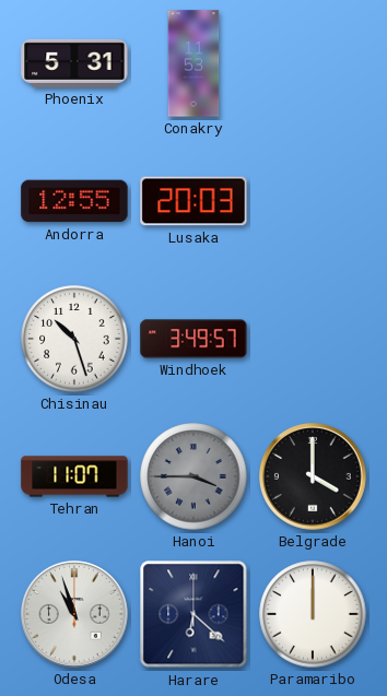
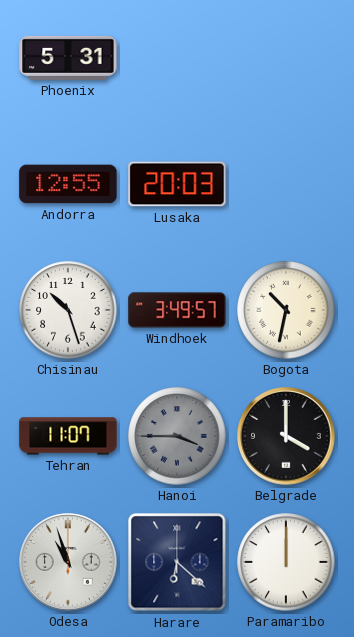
Conakry: 11:53 -> none (193, 63)
Bogota: none -> 10:32 (286, 310)
